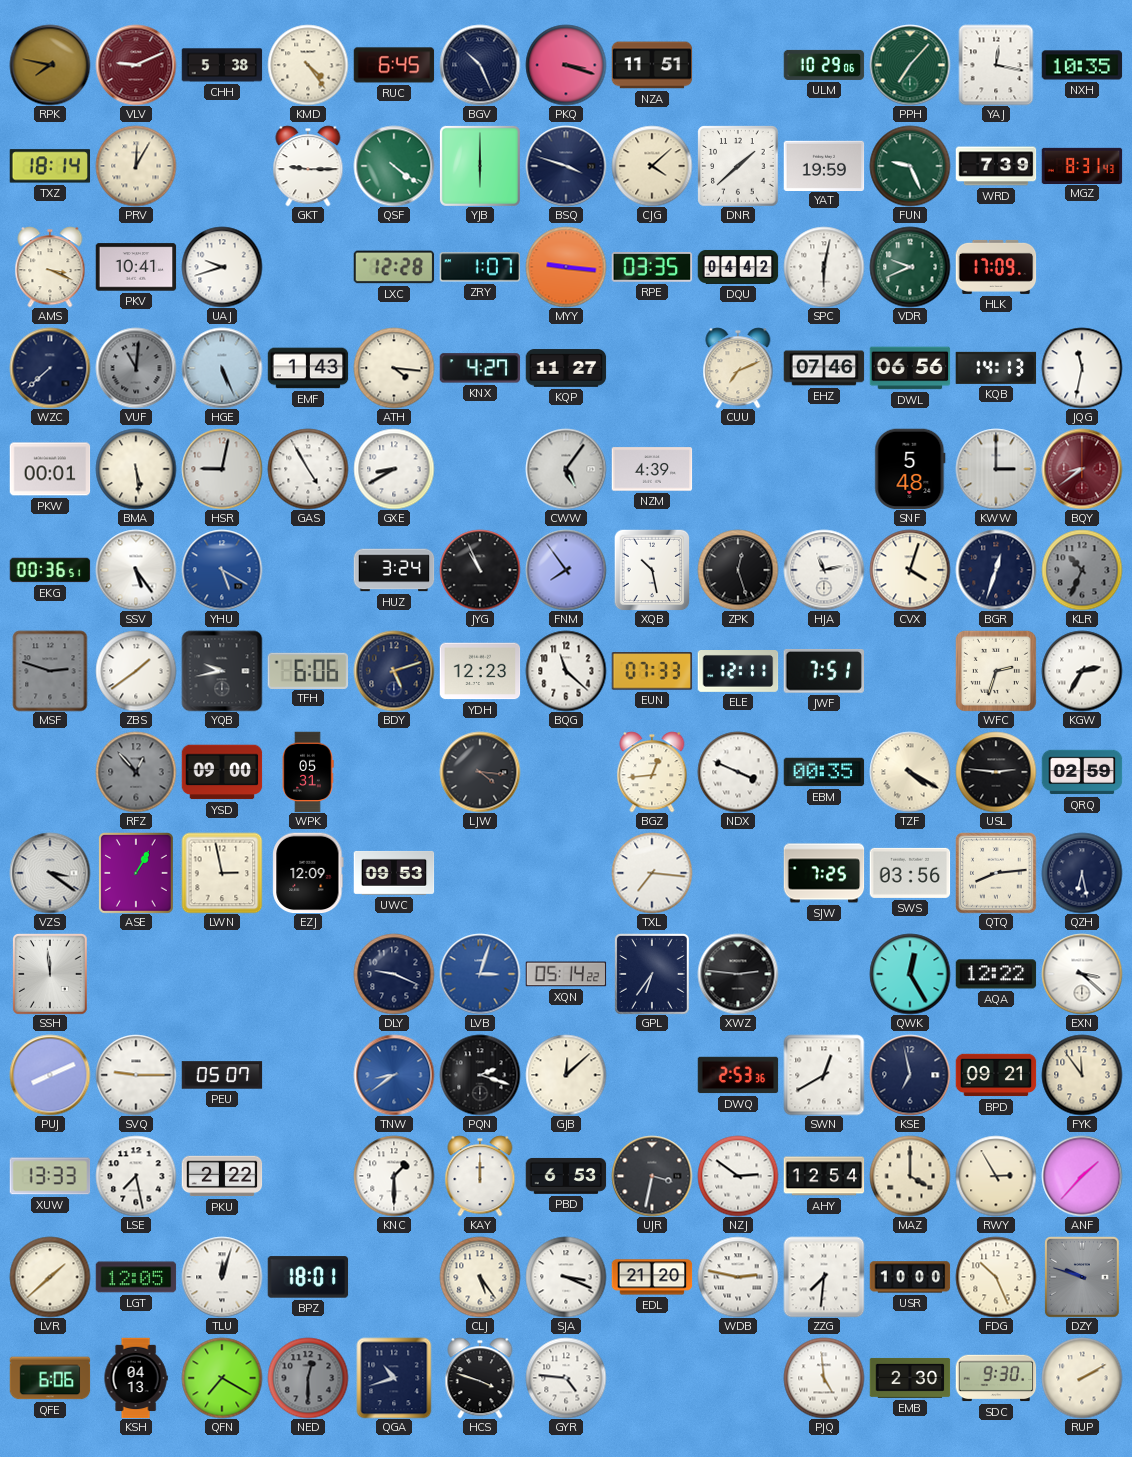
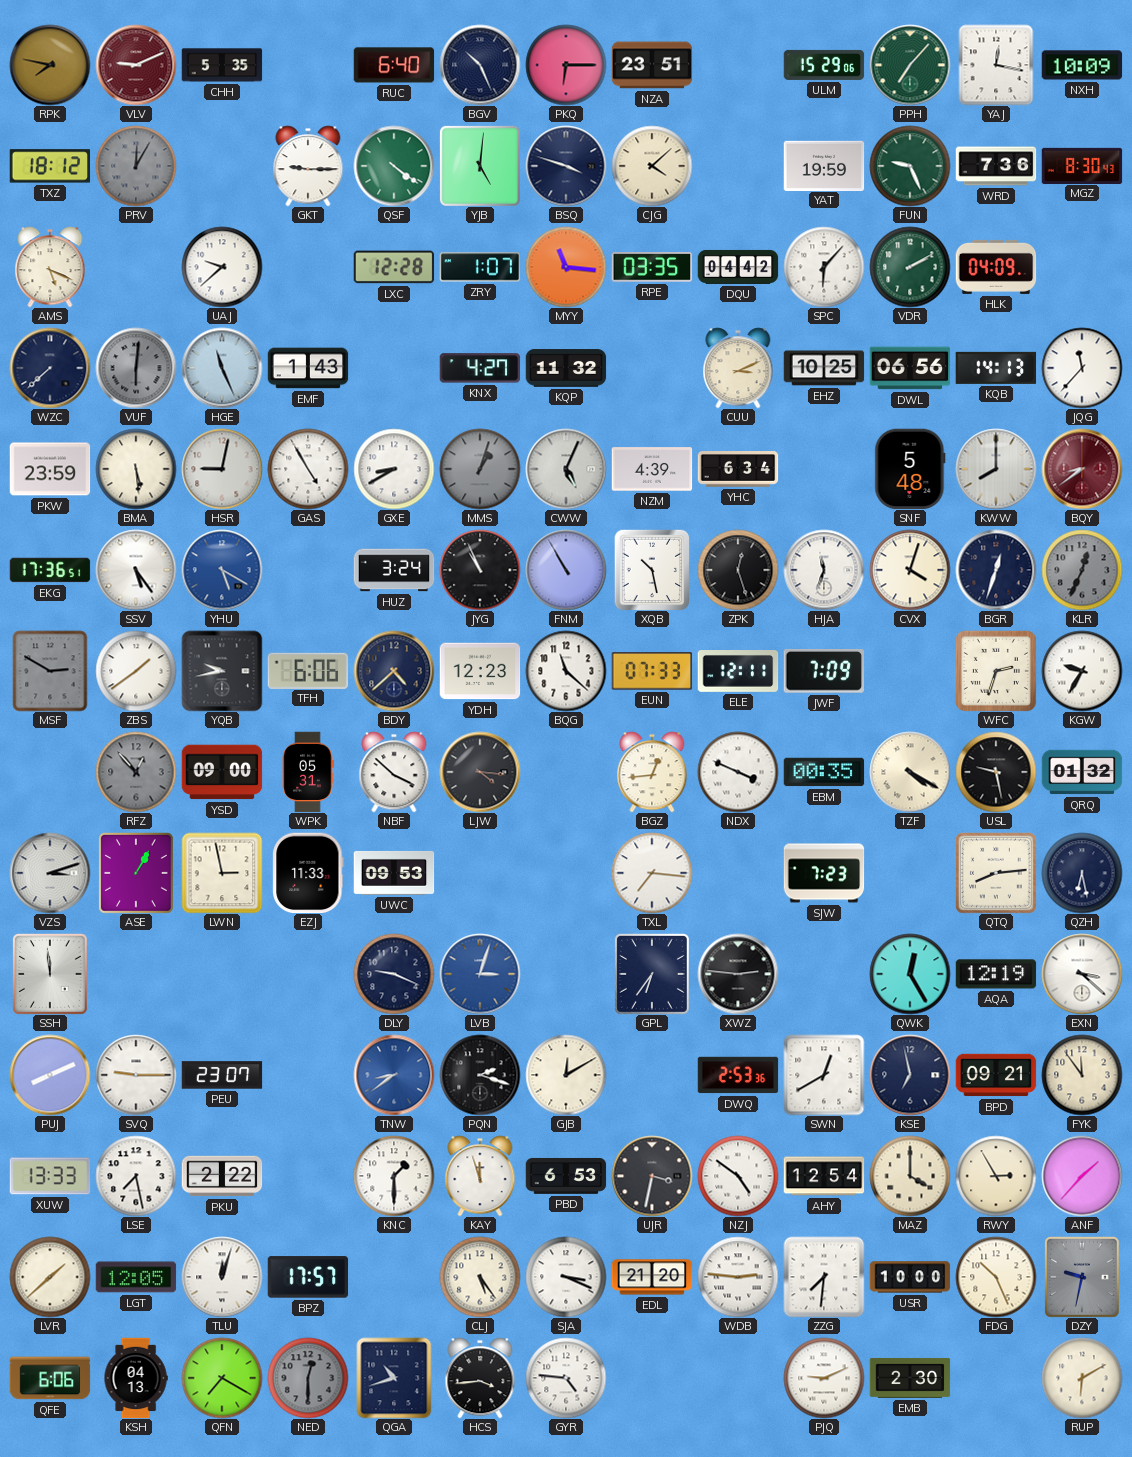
CHH: 5:38 -> 5:35 (222, 65)
KMD: 4:24 -> none (308, 65)
RUC: 6:45 -> 6:40 (394, 65)
PKQ: 3:18 -> 6:15 (566, 65)
NZA: 11:51 -> 23:51 (652, 65)
ULM: 10:29 -> 15:29 (824, 65)
NXH: 10:35 -> 10:09 (1082, 65)
TXZ: 18:14 -> 18:12 (50, 166)
PRV dial: cream -> grey (136, 166)
YJB: 6:00 -> 5:01 (480, 166)
DNR: 1:38 -> none (738, 166)
WRD: 7:39 -> 7:36 (996, 166)
MGZ: 8:31 -> 8:30 (1082, 165)
AMS: 3:19 -> 5:19 (50, 267)
PKV: 10:41 -> none (136, 267)
UAJ: 9:42 -> 9:38 (222, 267)
MYY: 9:16 -> 11:16 (566, 267)
SPC: 6:02 -> 6:07 (824, 267)
VDR: 9:41 -> 2:10 (910, 267)
HLK: 17:09 -> 04:09 (996, 267)
VUF: 11:01 -> 6:01 (136, 368)
HGE: 5:26 -> 11:26 (222, 368)
ATH: 4:16 -> none (394, 368)
KQP: 11:27 -> 11:32 (566, 368)
CUU: 7:11 -> 3:11 (738, 368)
EHZ: 07:46 -> 10:25 (824, 368)
JQG: 11:32 -> 11:37 (1082, 368)
PKW: 00:01 -> 23:59 (50, 469)
MMS: none -> 1:03 (480, 469)
CWW: 5:06 -> 5:04 (566, 469)
YHC: none -> 6:34 (738, 469)
KWW: 3:00 -> 8:00 (996, 469)
EKG: 00:36 -> 17:36 (50, 570)
FNM: 7:54 -> 10:55 (566, 570)
HJA: 11:13 -> 11:33 (824, 570)
KLR: 10:34 -> 12:34 (1082, 570)
MSF: 2:48 -> 2:50 (50, 671)
BDY: 5:12 -> 4:38 (394, 671)
JWF: 7:51 -> 7:09 (823, 672)
KGW: 2:35 -> 9:35 (1082, 671)
NBF: none -> 3:52 (394, 772)
USL: 2:46 -> 9:28 (996, 772)
QRQ: 02:59 -> 01:32 (1082, 772)
VZS: 3:21 -> 3:12 (50, 873)
EZJ: 12:09 -> 11:33 (308, 873)
SJW: 7:25 -> 7:23 (824, 873)
SWS: 03:56 -> none (910, 873)
XQN: 05:14 -> none (566, 974)
AQA: 12:22 -> 12:19 (996, 974)
PEU: 05:07 -> 23:07 (222, 1075)
GJB: 12:08 -> 12:10 (566, 1075)
KAY: 12:00 -> 11:57 (480, 1176)
NZJ: 2:51 -> 4:51 (738, 1176)
BPZ: 18:01 -> 17:57 (308, 1277)
WDB: 2:47 -> 2:46 (738, 1277)
DZY: 9:48 -> 9:32 (1082, 1277)
HCS: 3:48 -> 3:44 (480, 1378)
PJQ: 4:59 -> 9:11 (824, 1378)
SDC: 9:30 -> none (996, 1378)
RUP: 2:10 -> 6:10 (1082, 1378)
